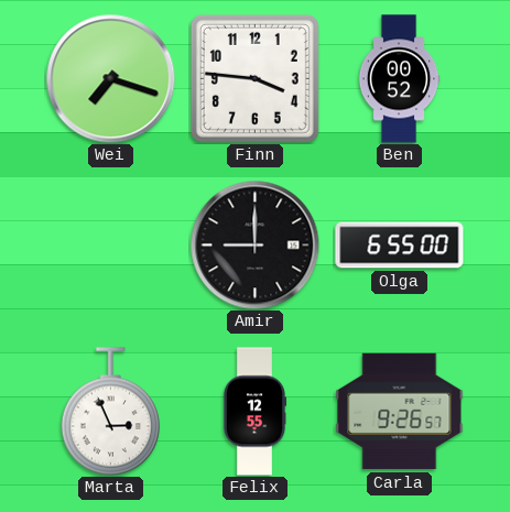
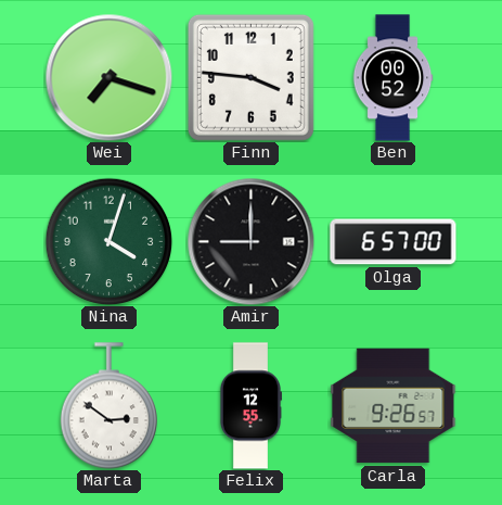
Nina: none -> 4:03 (108, 241)
Olga: 6:55 -> 6:57 (394, 242)
Marta: 2:56 -> 2:51 (108, 406)
